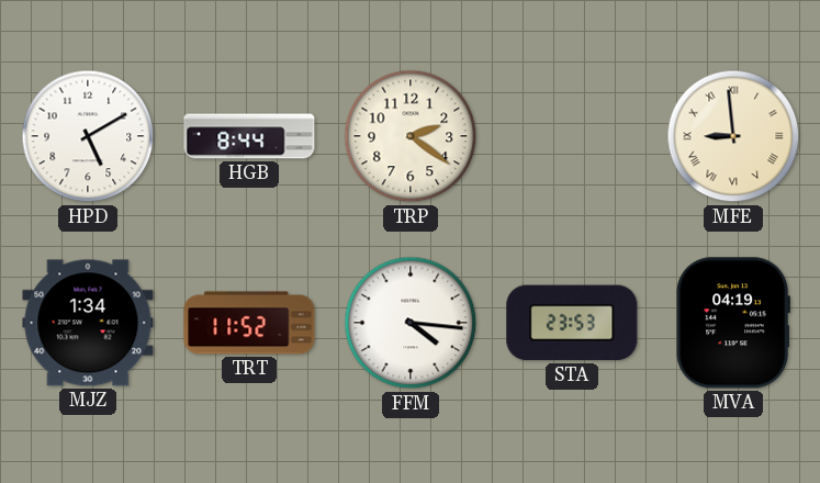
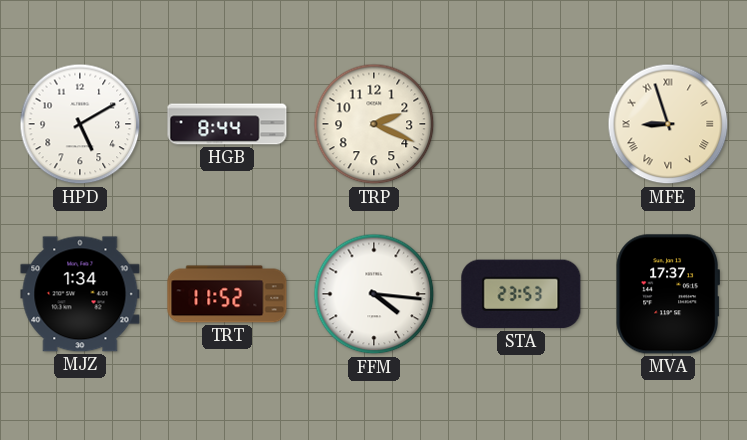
TRP: 2:21 -> 2:19 (374, 124)
MFE: 8:59 -> 8:57 (668, 124)
MVA: 04:19 -> 17:37 (667, 294)
